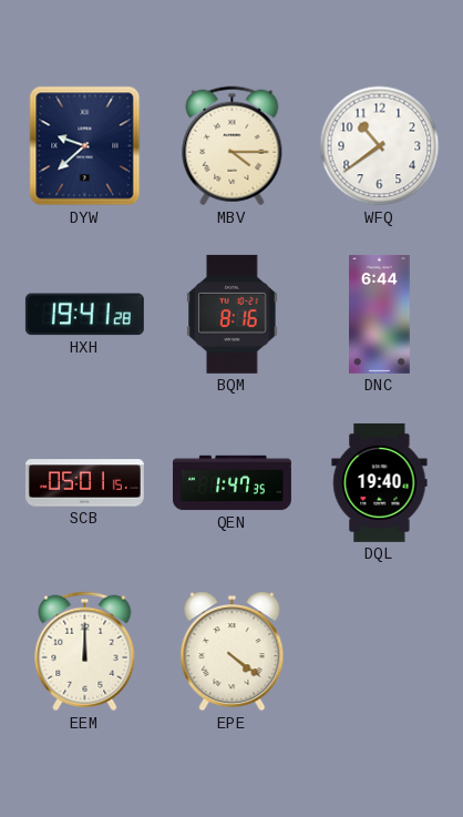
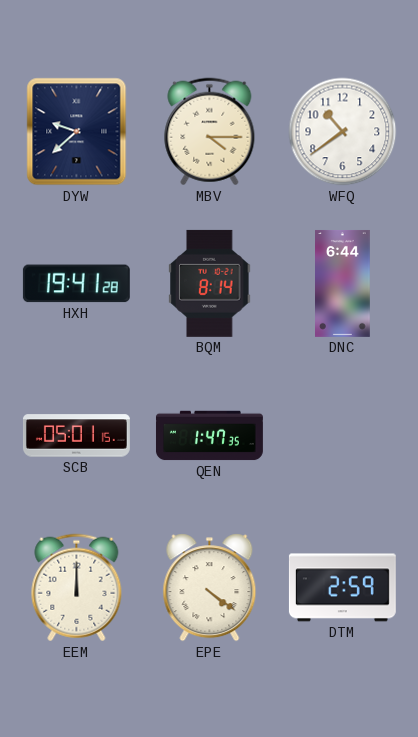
BQM: 8:16 -> 8:14 (210, 283)
DQL: 19:40 -> none (380, 482)
DTM: none -> 2:59 (342, 588)
